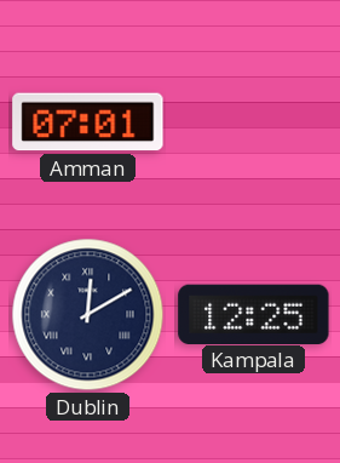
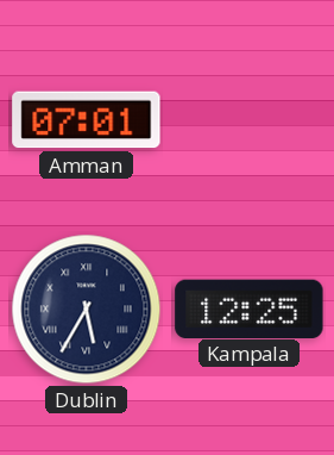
Dublin: 12:10 -> 5:35 (87, 310)
